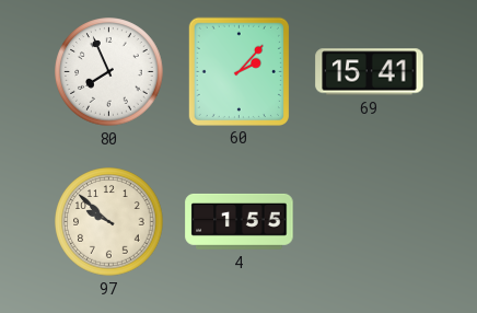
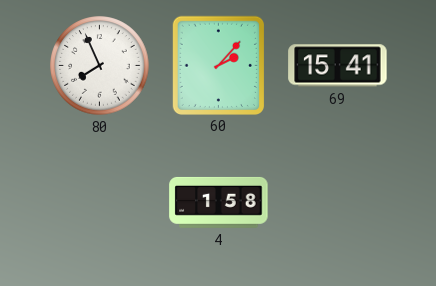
97: 9:52 -> none (109, 222)
4: 1:55 -> 1:58 (219, 202)
